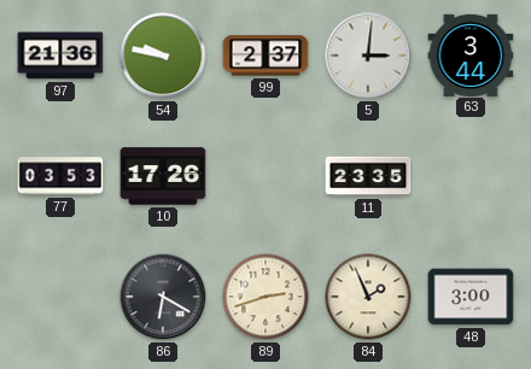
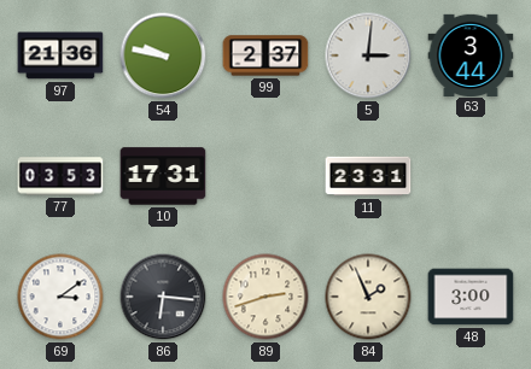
10: 17:26 -> 17:31 (163, 176)
11: 23:35 -> 23:31 (368, 176)
69: none -> 3:09 (60, 297)
86: 6:20 -> 6:16 (163, 297)
